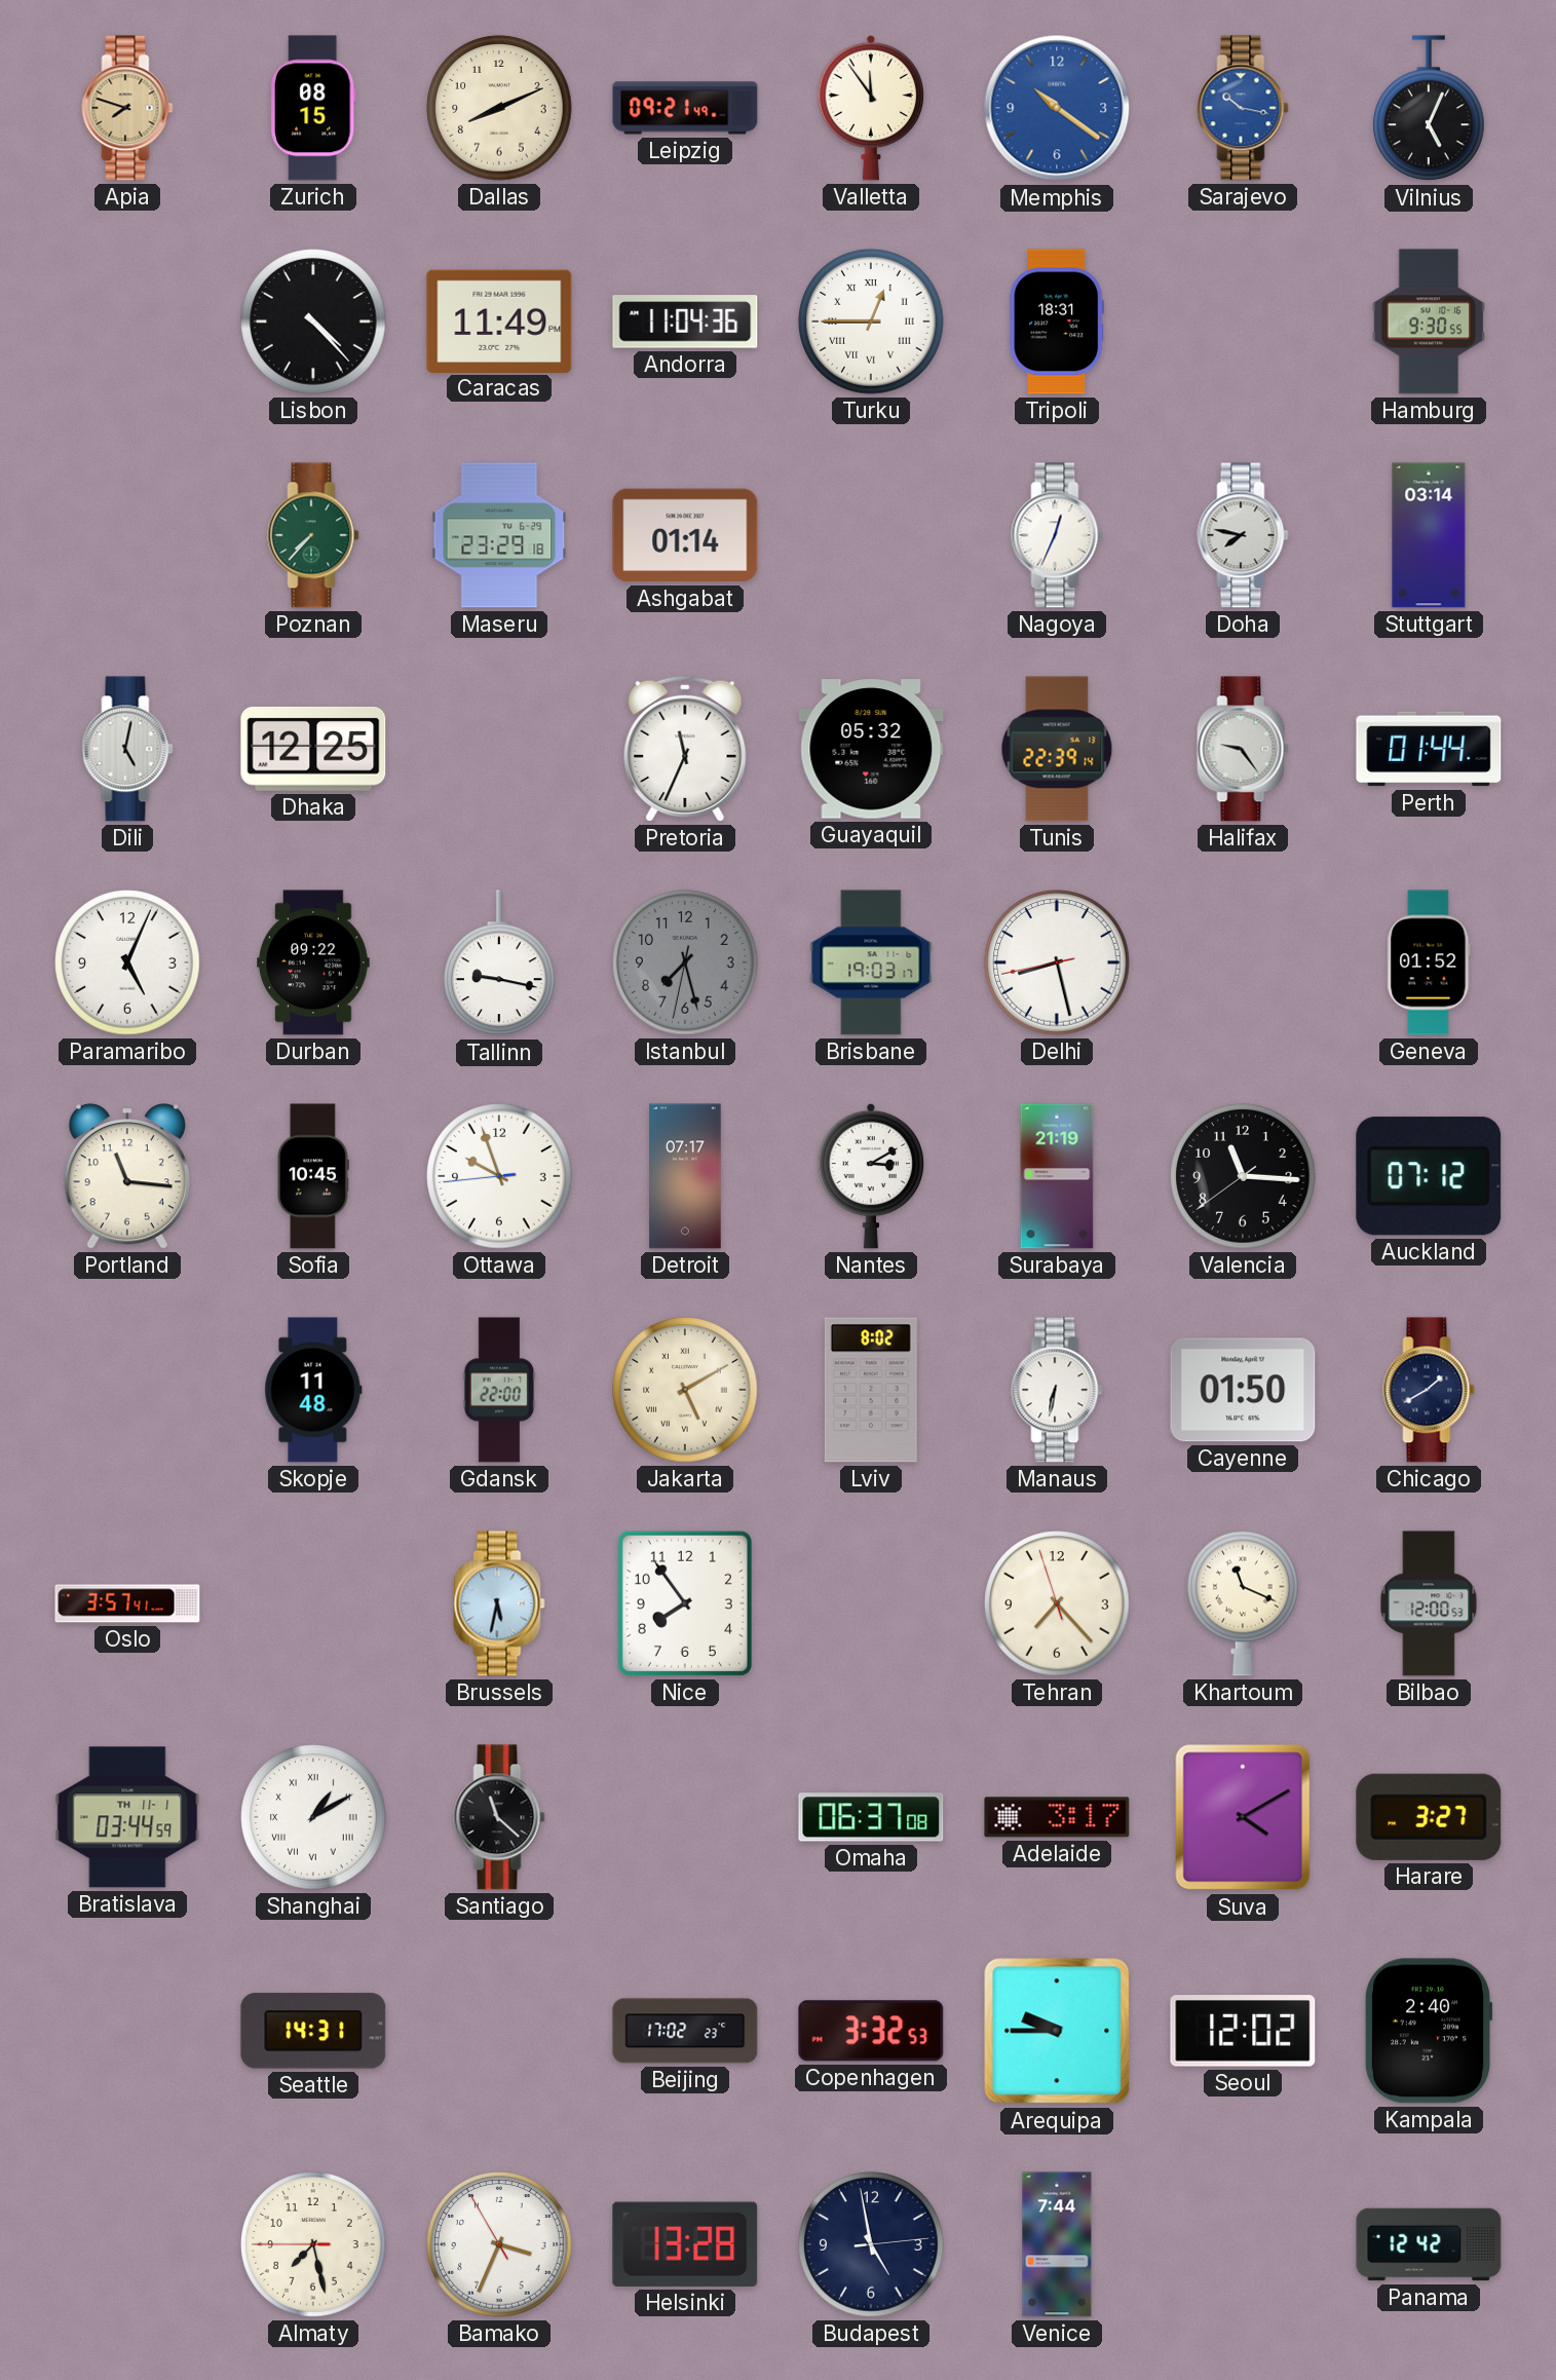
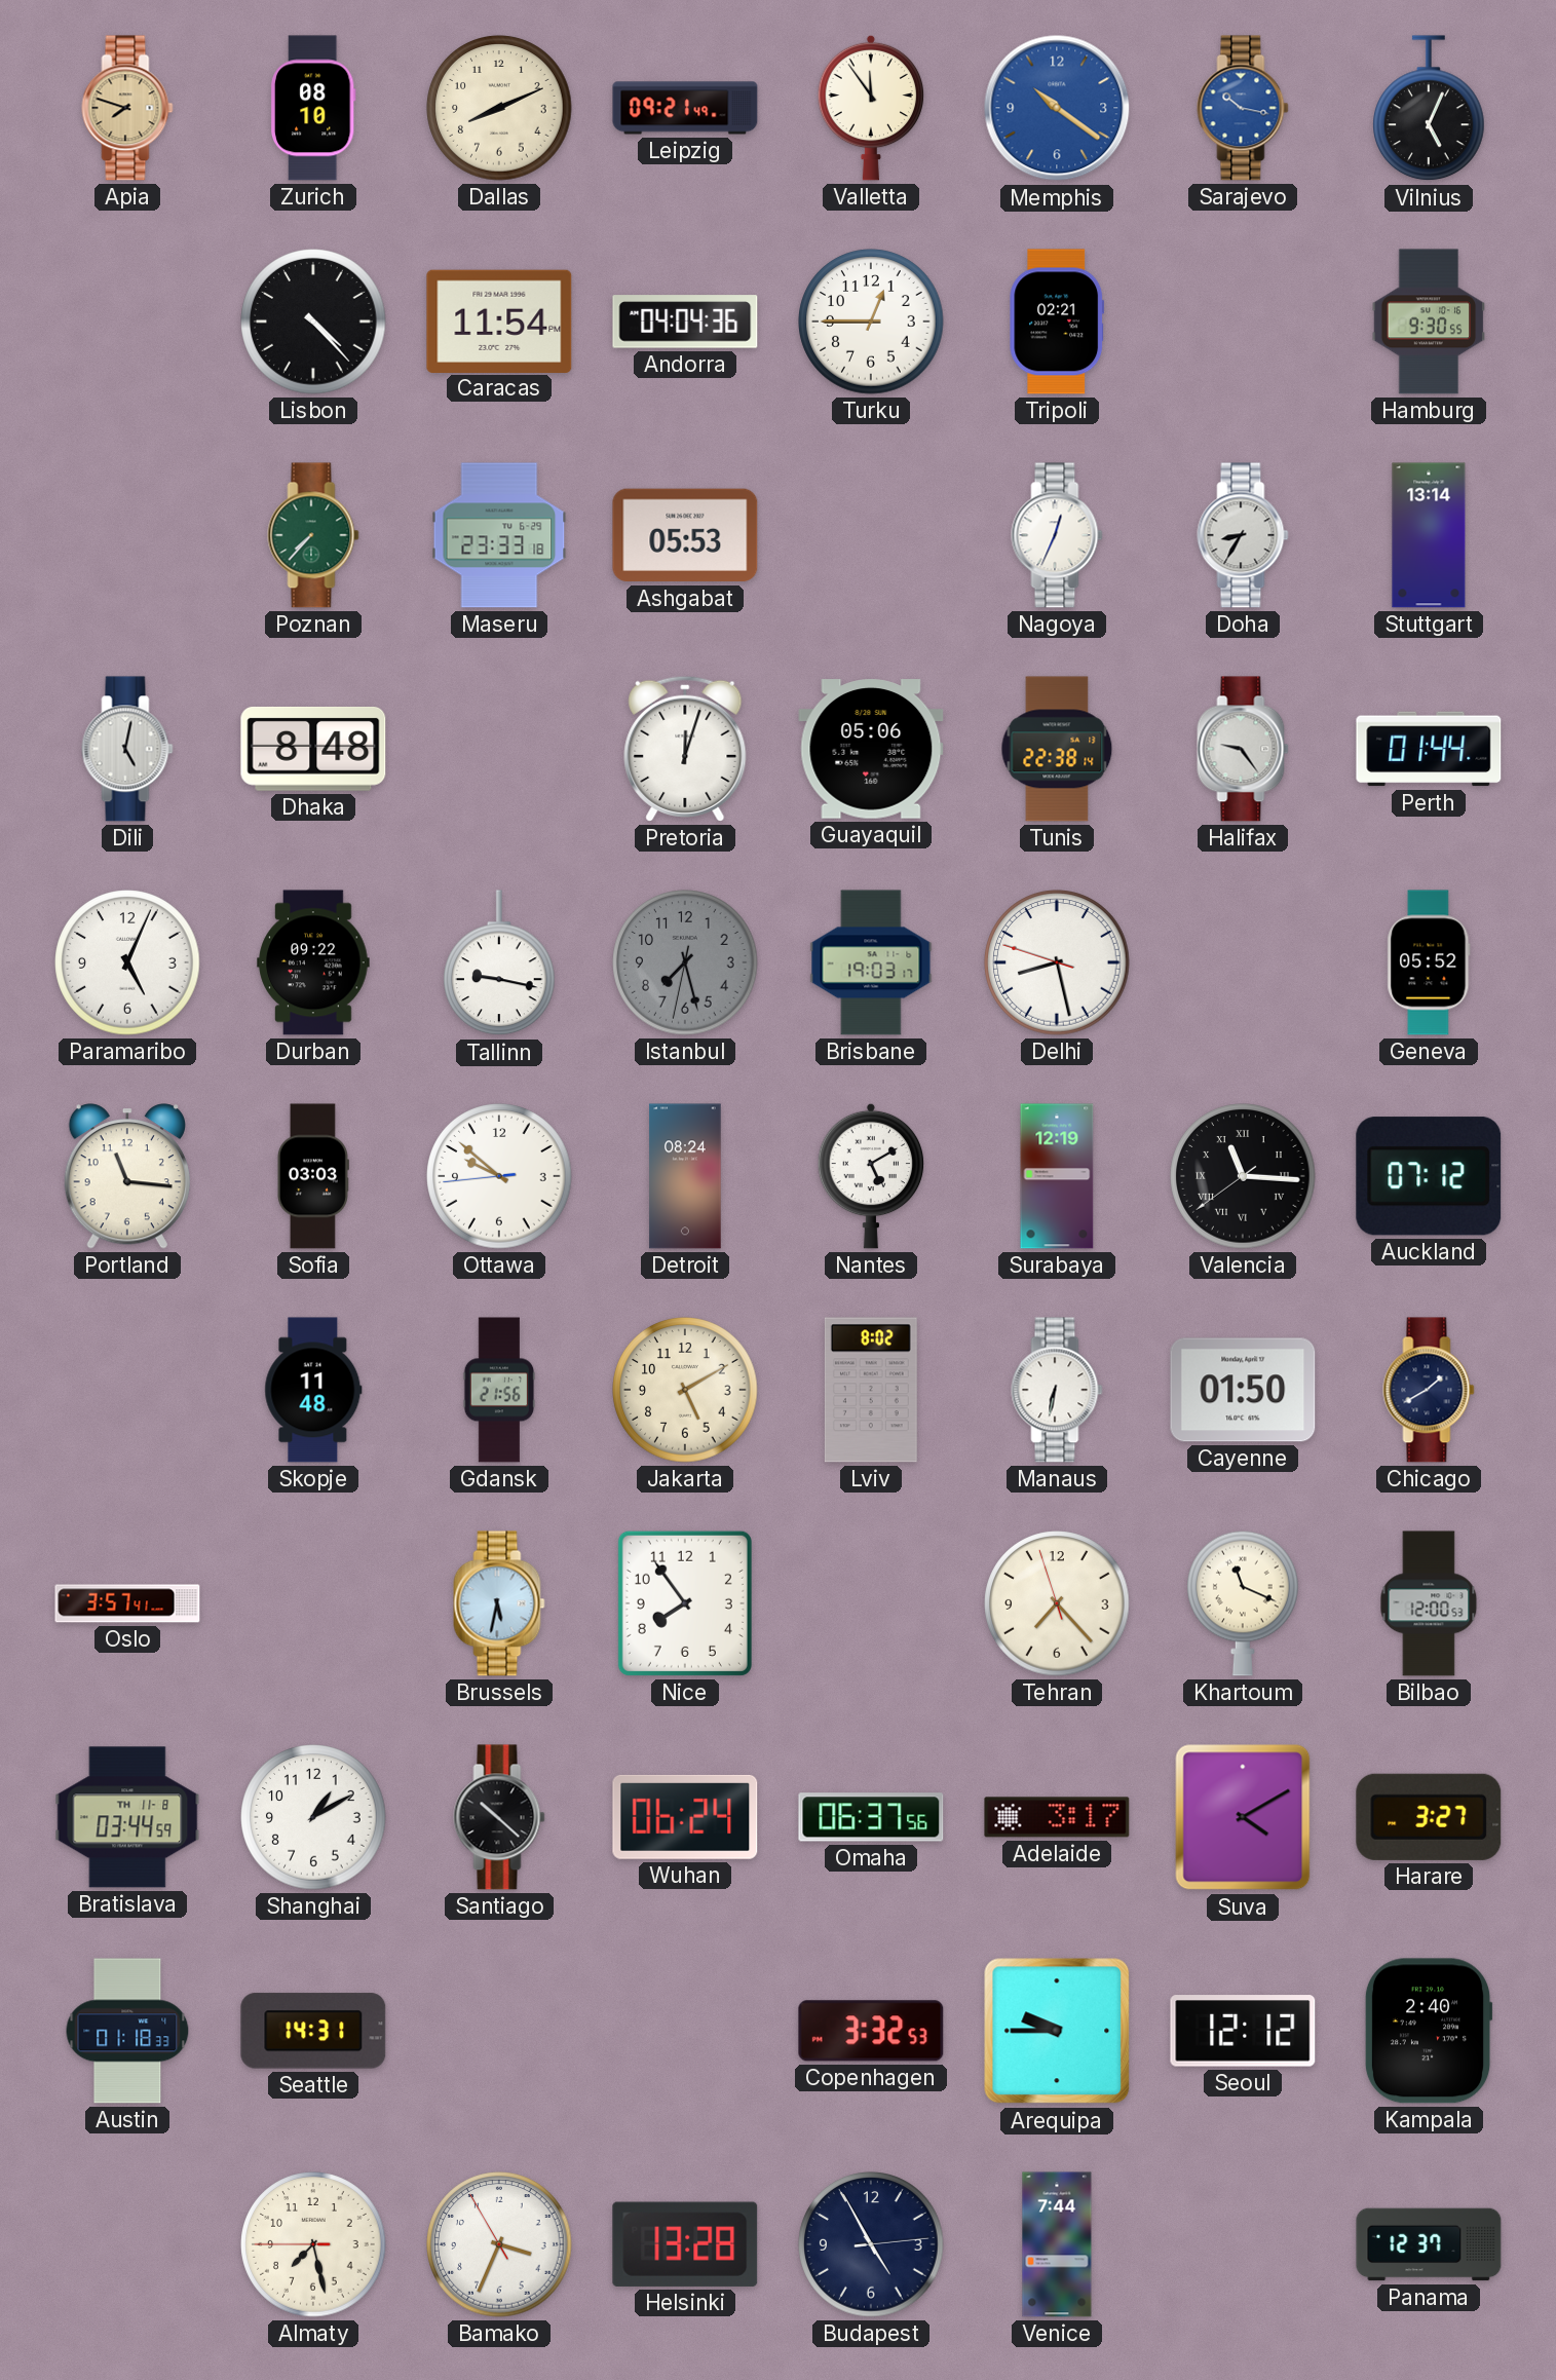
Zurich: 08:15 -> 08:10 (313, 108)
Caracas: 11:49 -> 11:54 (499, 320)
Andorra: 11:04 -> 04:04 (685, 322)
Turku numerals: Roman -> Arabic (871, 322)
Tripoli: 18:31 -> 02:21 (1057, 322)
Maseru: 23:29 -> 23:33 (499, 535)
Ashgabat: 01:14 -> 05:53 (685, 535)
Doha: 7:47 -> 8:35 (1243, 535)
Stuttgart: 03:14 -> 13:14 (1429, 535)
Dhaka: 12:25 -> 8:48 (313, 749)
Pretoria: 11:34 -> 12:03 (685, 749)
Guayaquil: 05:32 -> 05:06 (871, 749)
Tunis: 22:39 -> 22:38 (1057, 749)
Delhi: 8:27:43 -> 8:27:48 (1057, 962)
Geneva: 01:52 -> 05:52 (1429, 962)
Sofia: 10:45 -> 03:03 (312, 1176)
Ottawa: 9:56 -> 9:51 (499, 1176)
Detroit: 07:17 -> 08:24 (685, 1176)
Nantes: 3:10 -> 5:10 (871, 1176)
Surabaya: 21:19 -> 12:19 (1057, 1176)
Valencia numerals: Arabic -> Roman (1243, 1176)
Gdansk: 22:00 -> 21:56 (499, 1390)
Jakarta numerals: Roman -> Arabic (685, 1390)
Bratislava date: TH 11-1 -> TH 11-8 (127, 1817)
Shanghai numerals: Roman -> Arabic (313, 1817)
Santiago: 11:22 -> 10:22 (499, 1817)
Wuhan: none -> 06:24 (685, 1817)
Omaha: 06:37:08 -> 06:37:56 (871, 1817)
Austin: none -> 01:18 (127, 2031)
Beijing: 17:02 -> none (685, 2031)
Seoul: 12:02 -> 12:12 (1243, 2031)
Budapest: 4:58 -> 4:55 (871, 2244)
Panama: 12:42 -> 12:37 (1429, 2244)
